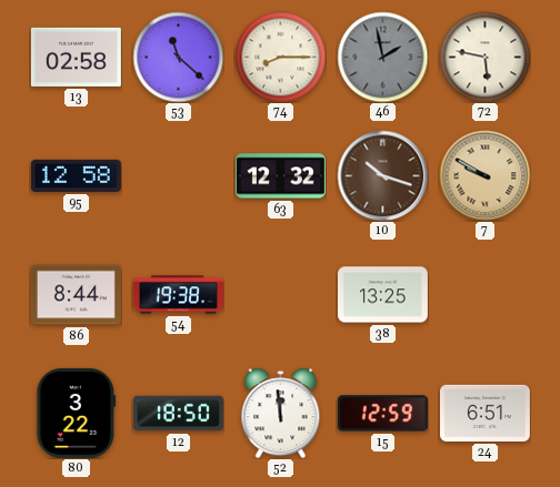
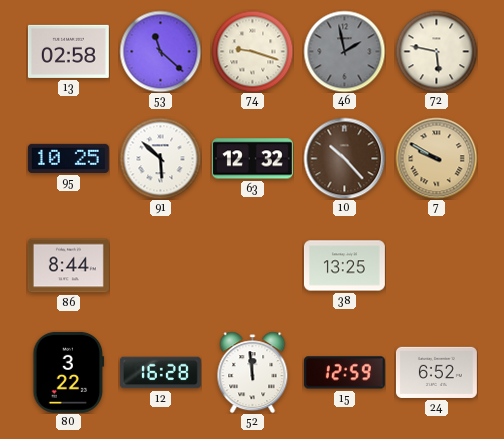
74: 8:15 -> 9:18 (252, 51)
95: 12:58 -> 10:25 (68, 158)
91: none -> 5:52 (160, 158)
10: 10:18 -> 10:23 (344, 158)
54: 19:38 -> none (178, 295)
12: 18:50 -> 16:28 (160, 373)
24: 6:51 -> 6:52 (436, 372)
